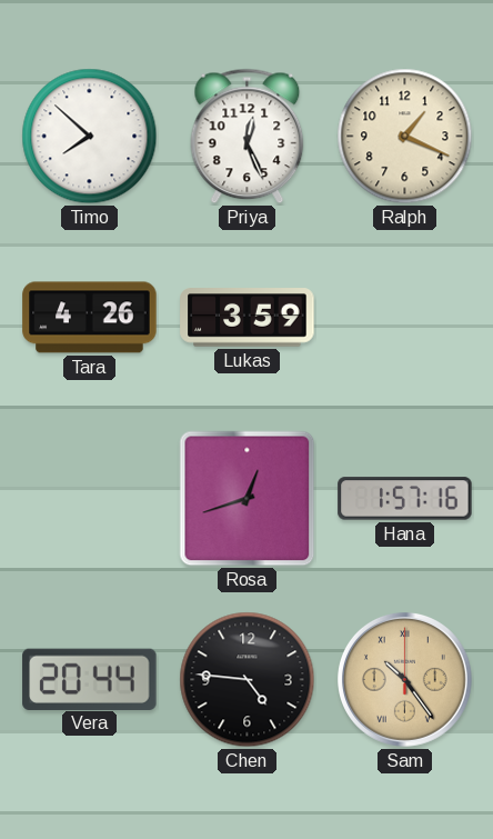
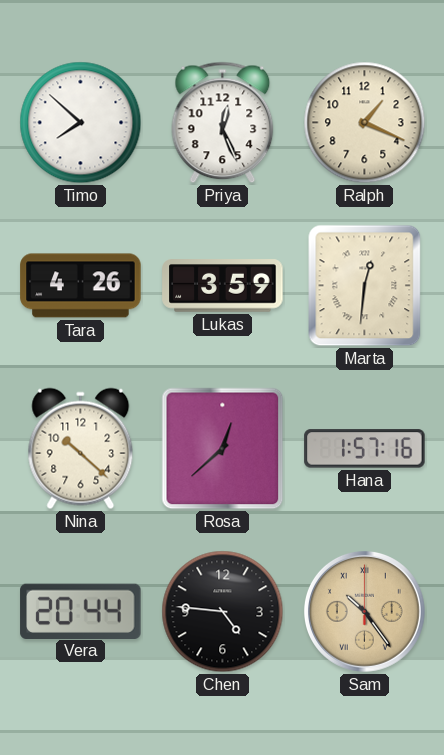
Marta: none -> 12:31 (365, 286)
Nina: none -> 10:22 (81, 449)
Rosa: 12:42 -> 12:38 (223, 449)
